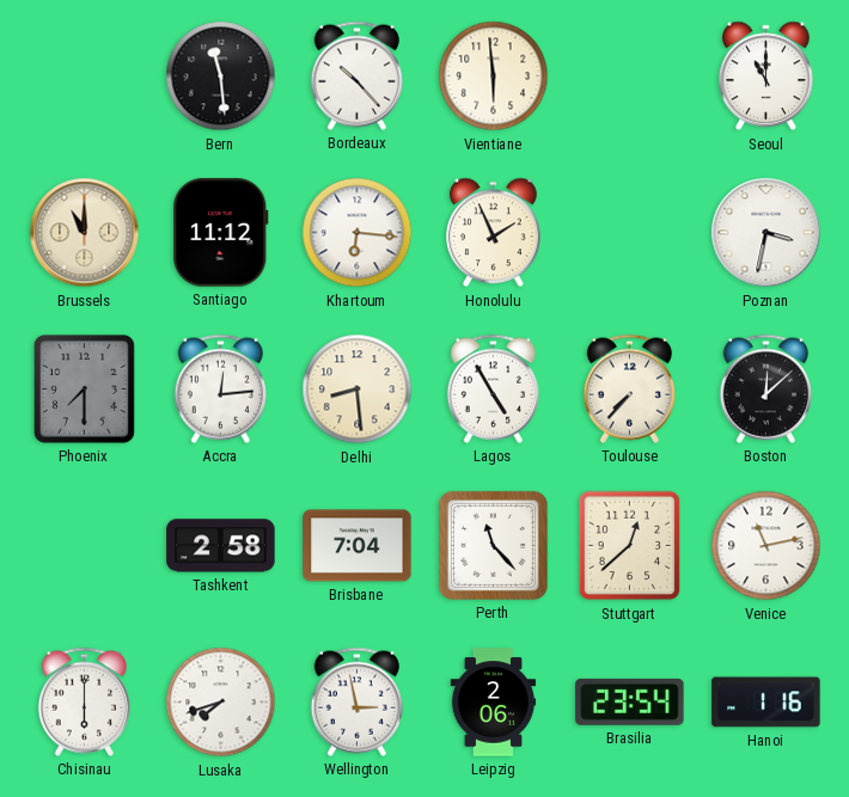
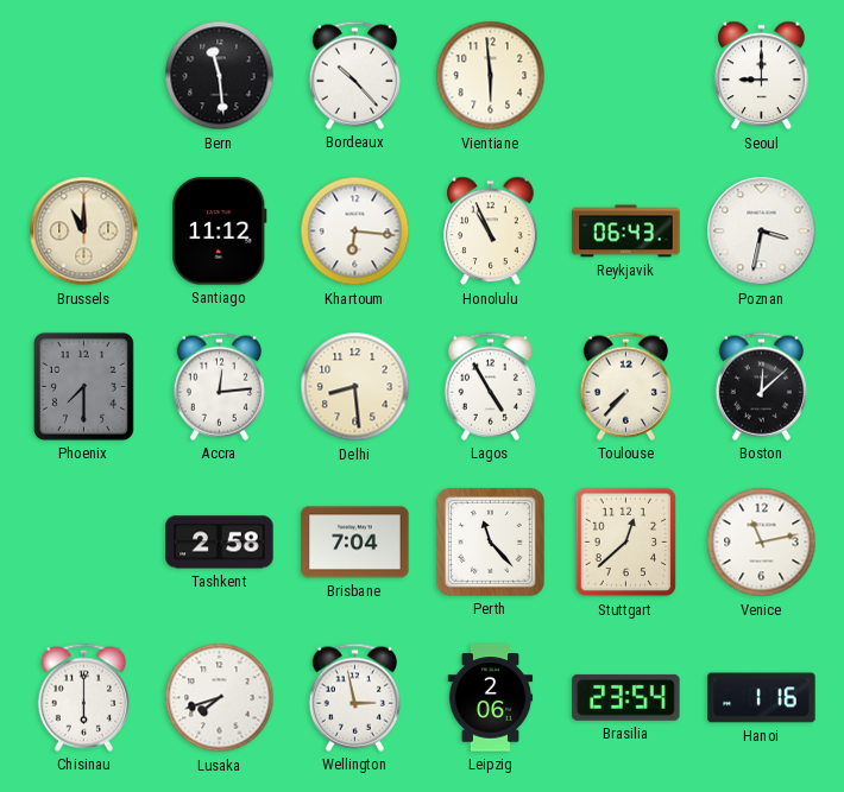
Seoul: 11:00 -> 9:00 (762, 76)
Honolulu: 1:56 -> 10:56 (491, 232)
Reykjavik: none -> 06:43 (626, 232)
